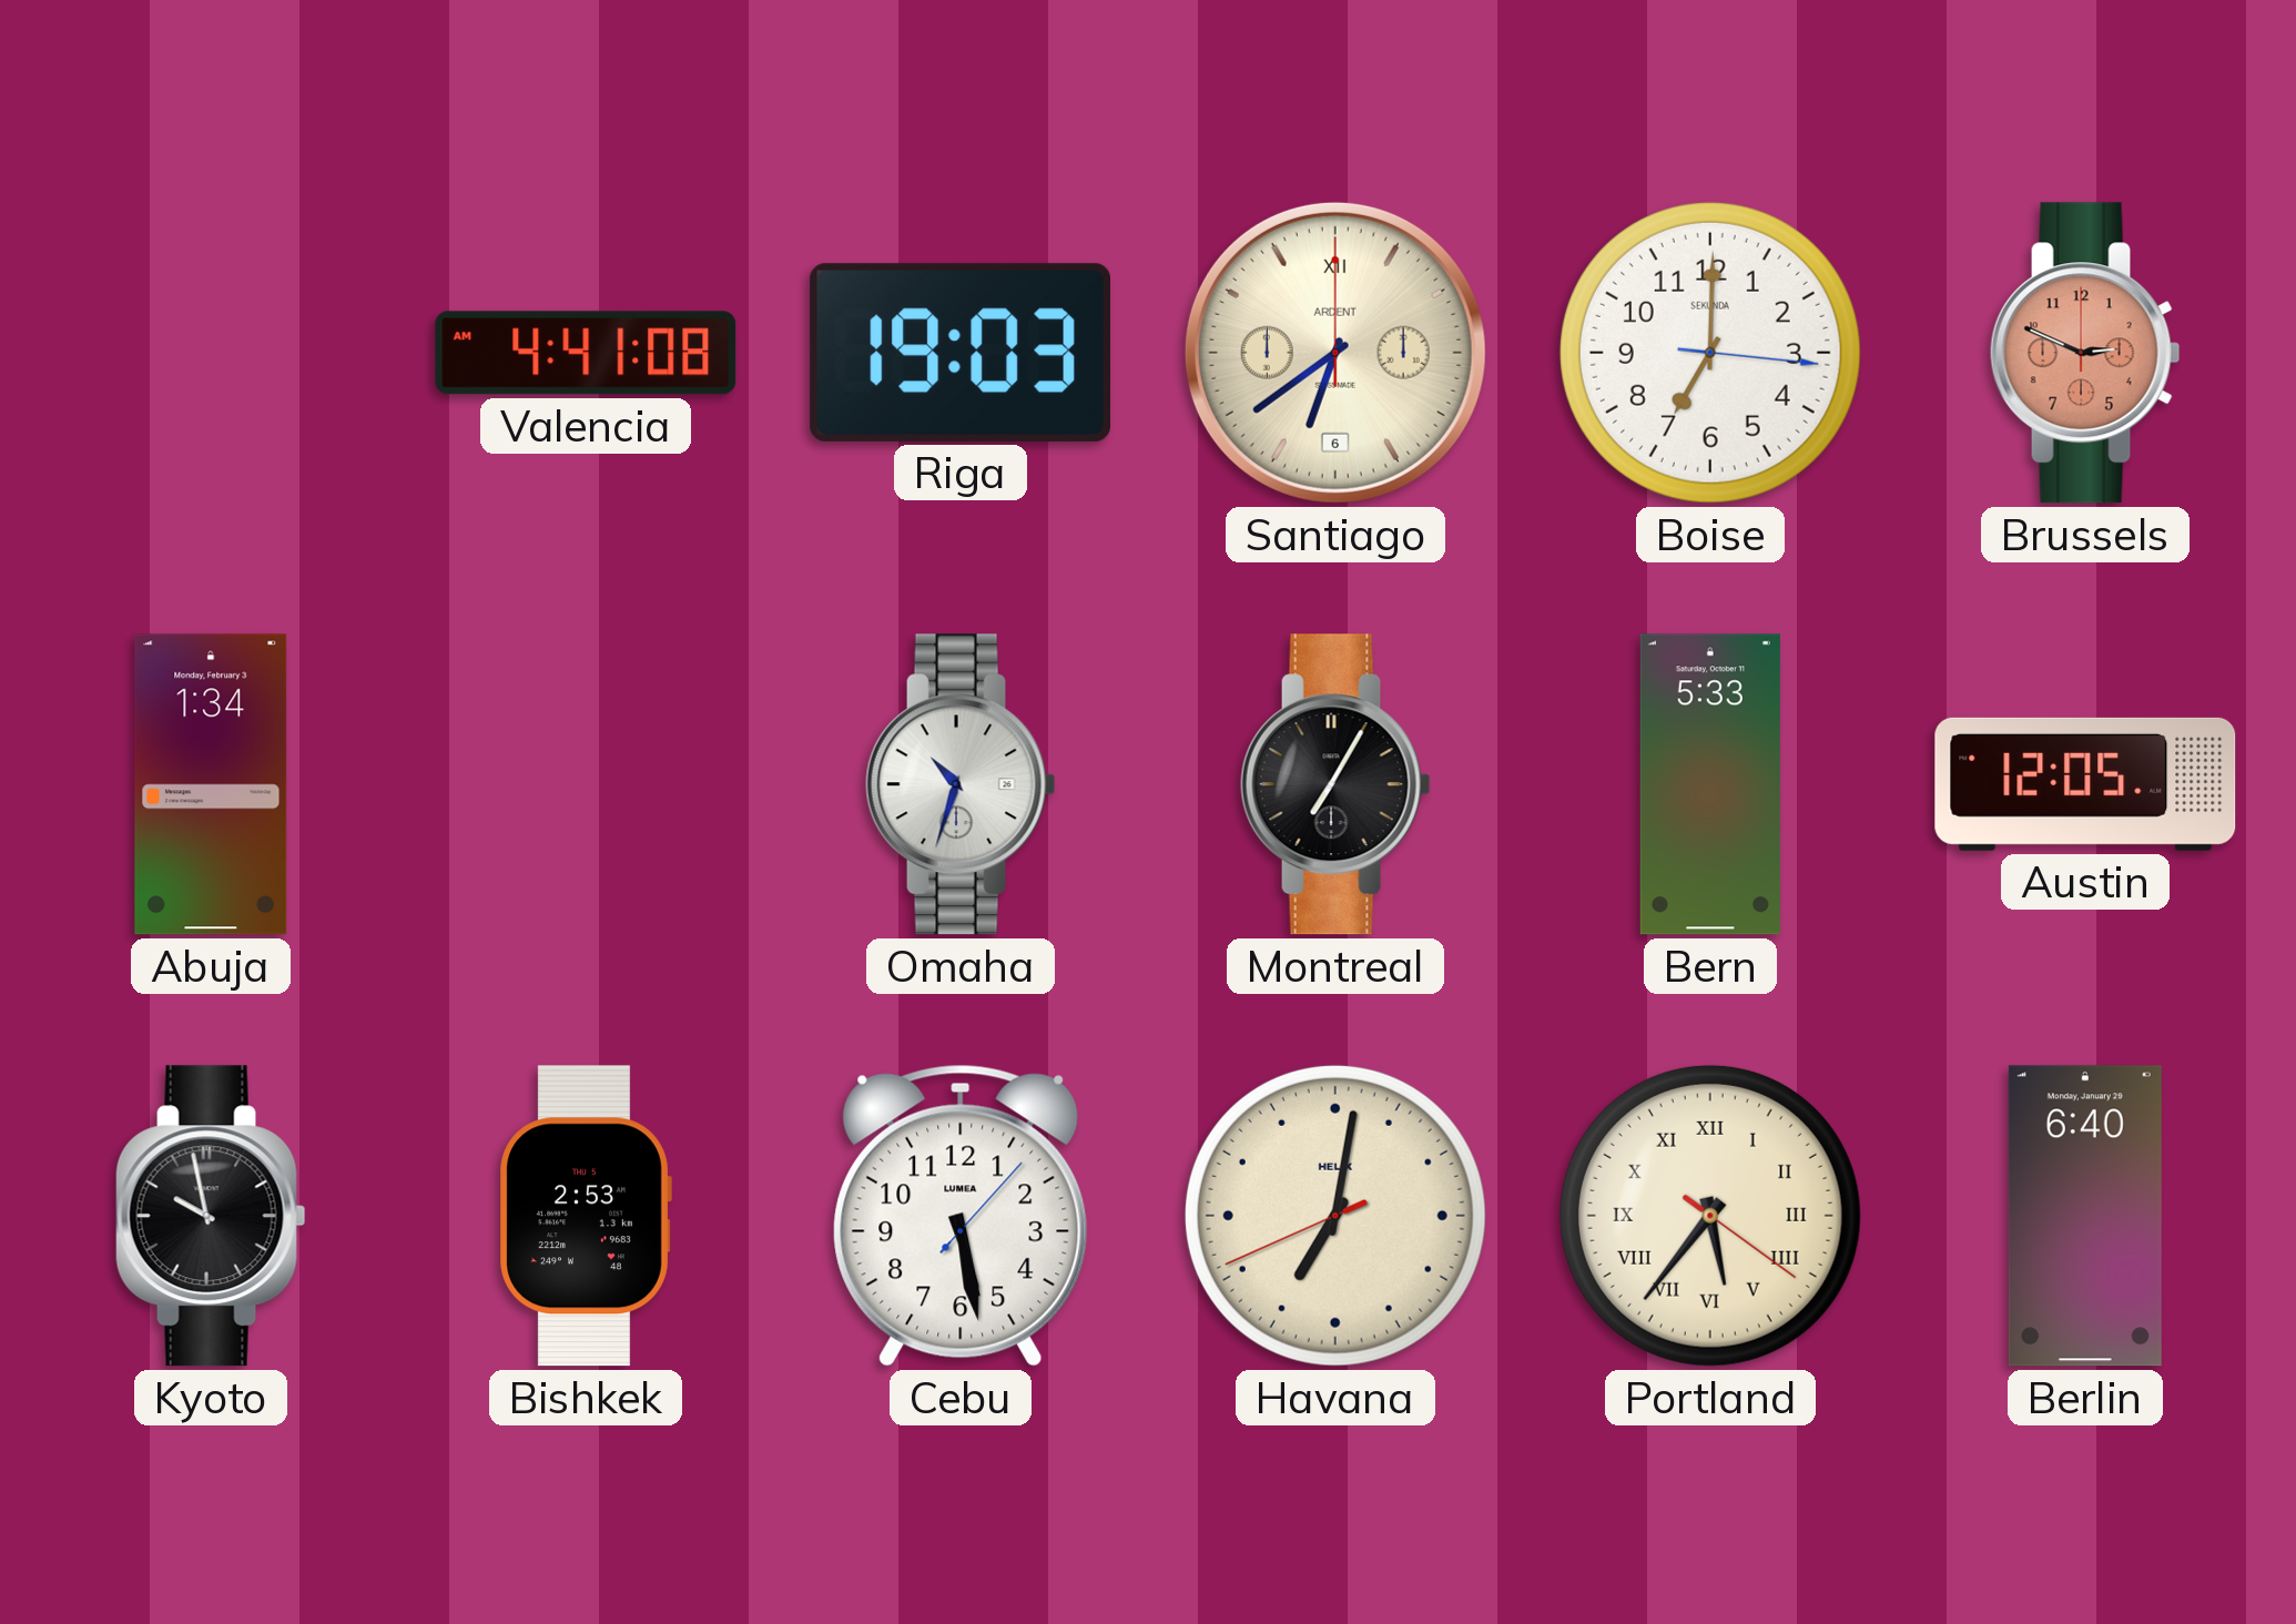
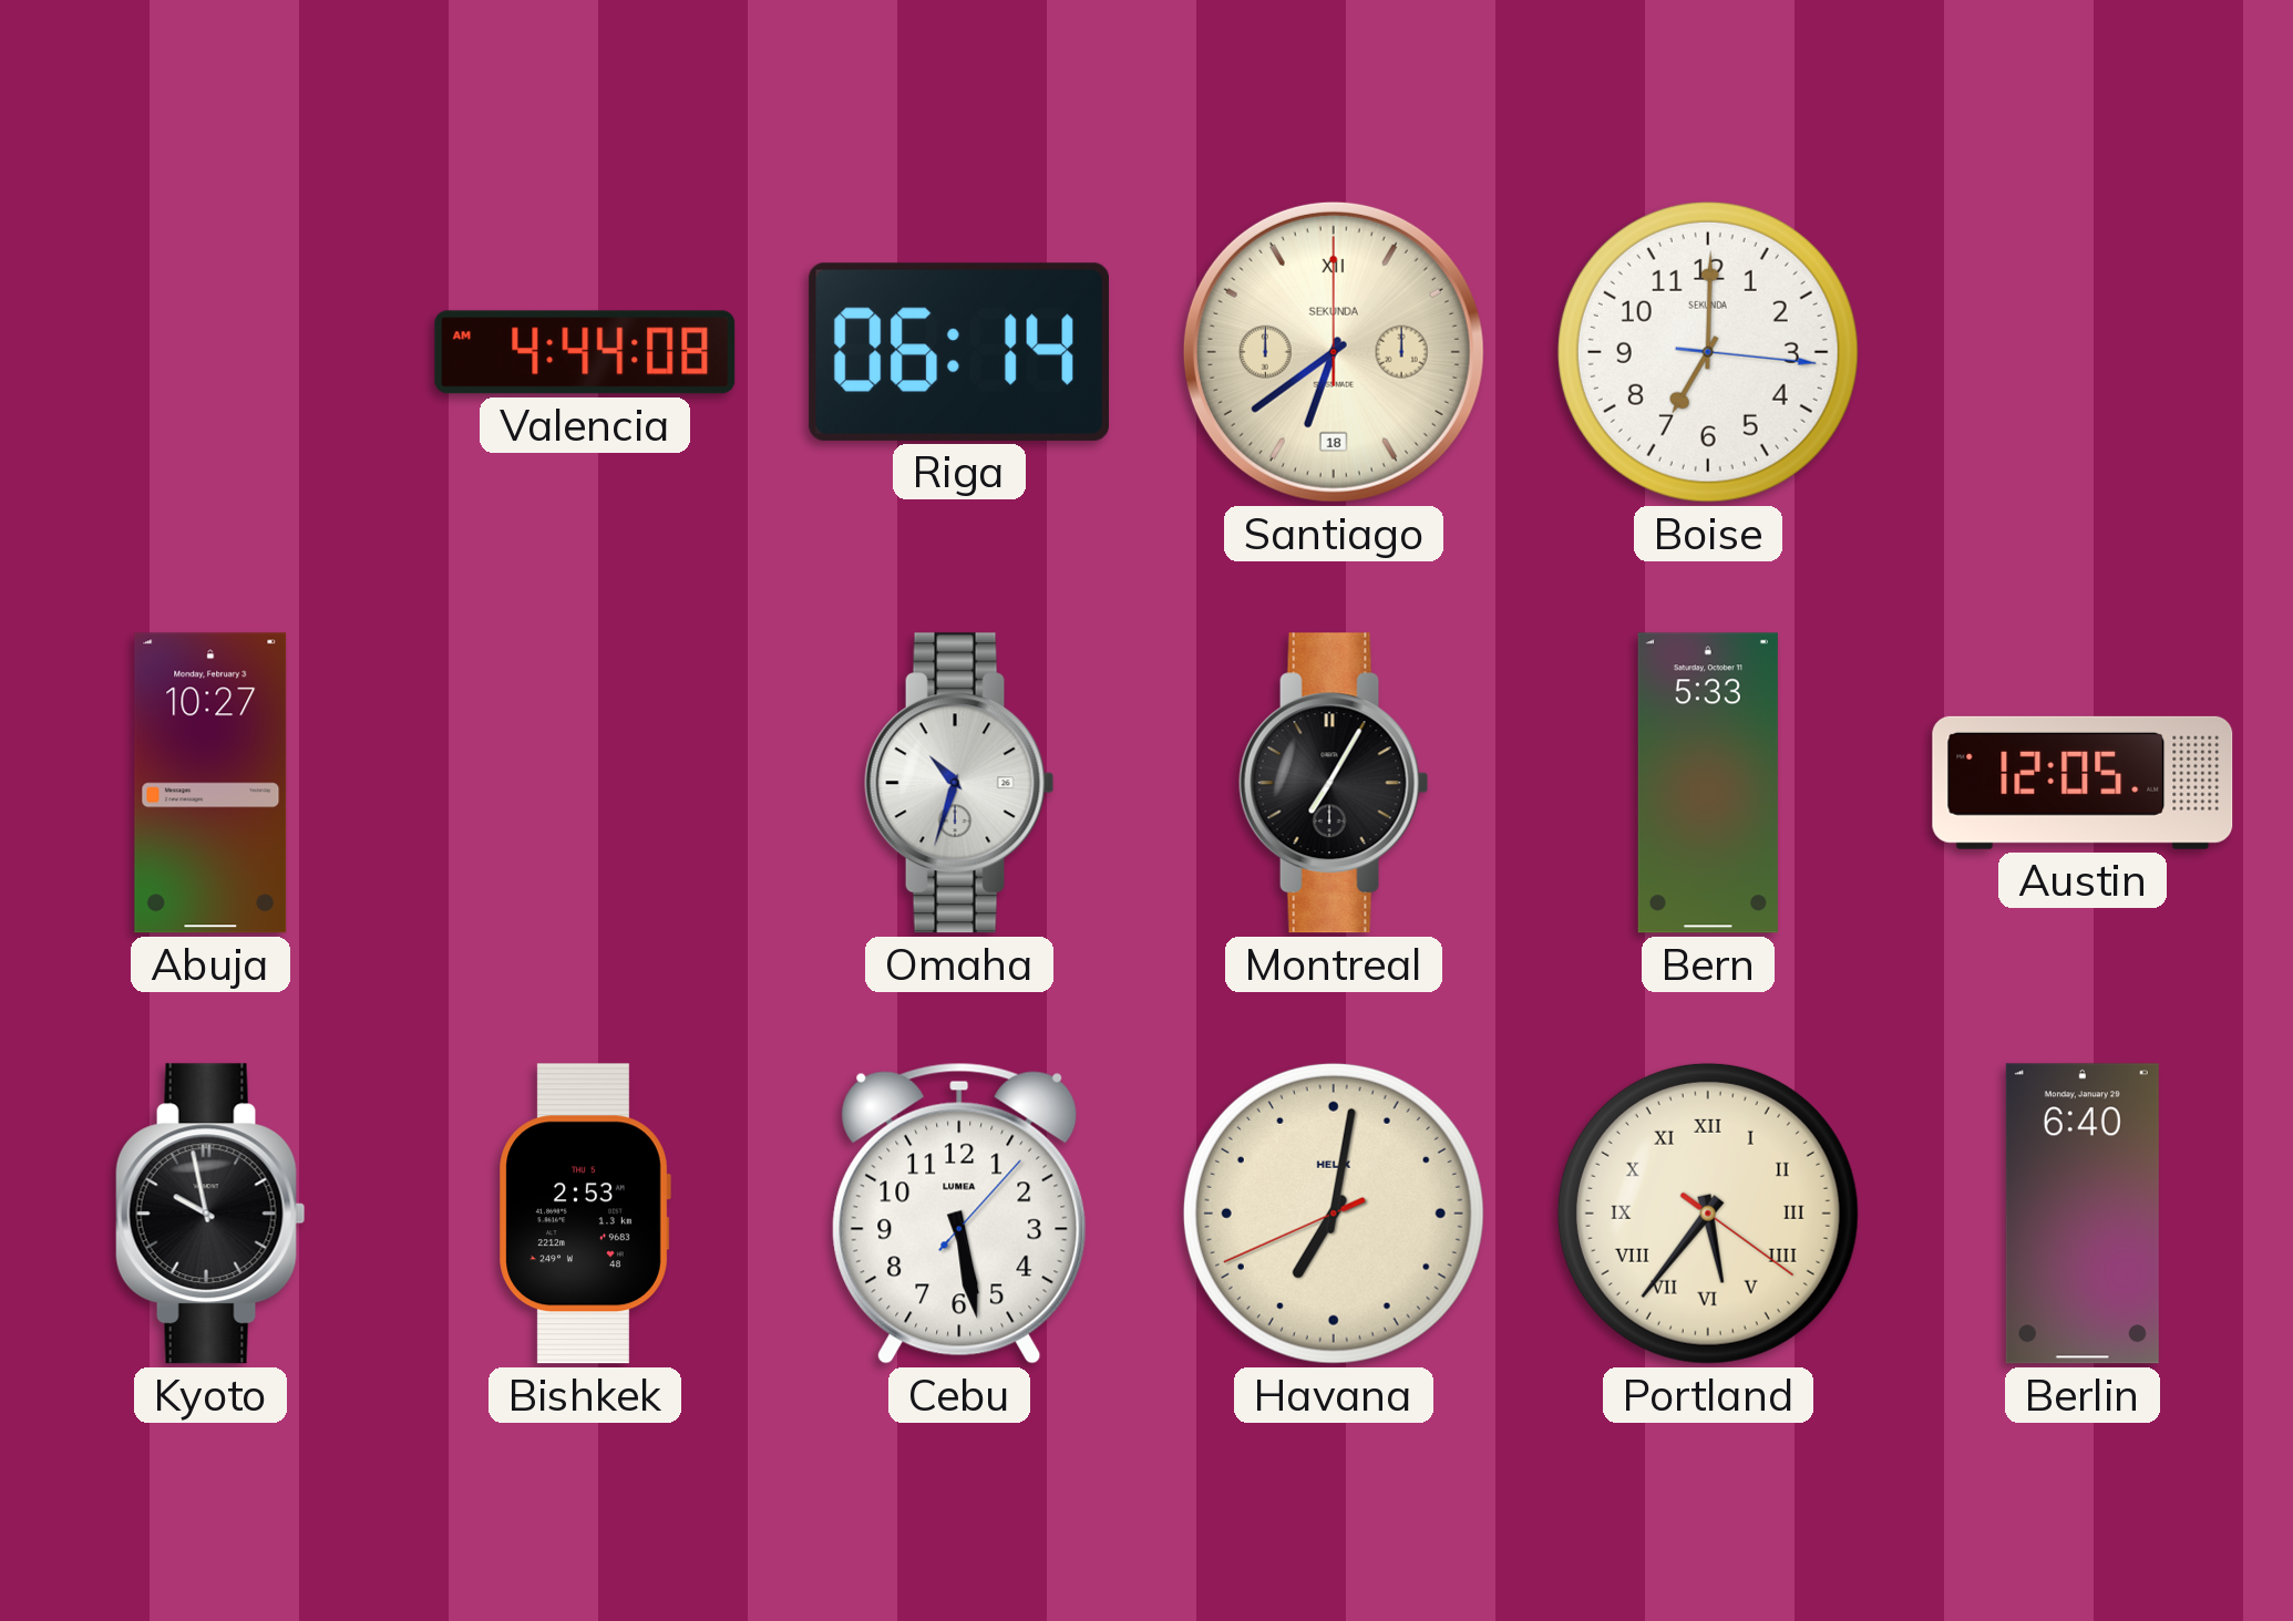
Valencia: 4:41 -> 4:44 (585, 352)
Riga: 19:03 -> 06:14 (958, 352)
Santiago date: 6 -> 18 (1334, 352)
Santiago brand: ARDENT -> SEKUNDA (1334, 352)
Brussels: 2:49 -> none (2085, 353)
Abuja: 1:34 -> 10:27 (210, 783)
